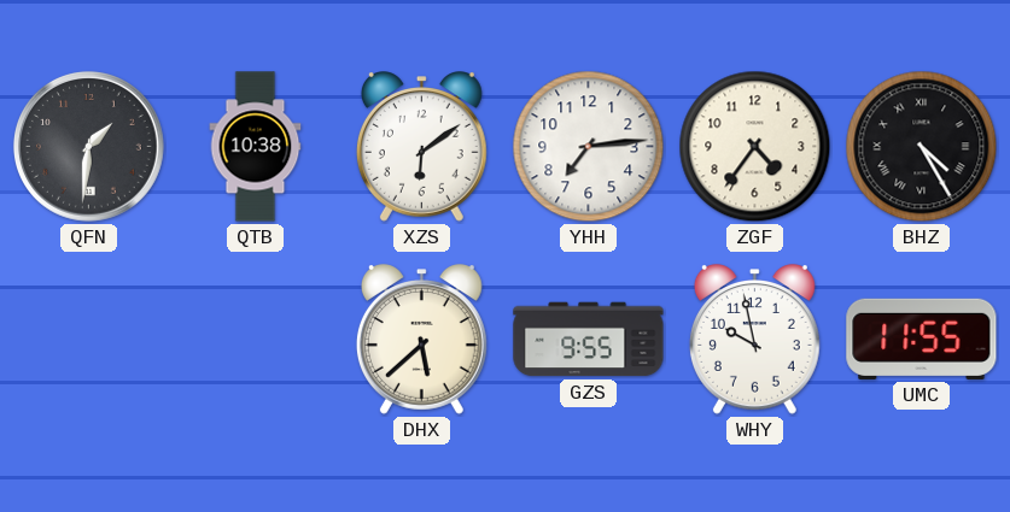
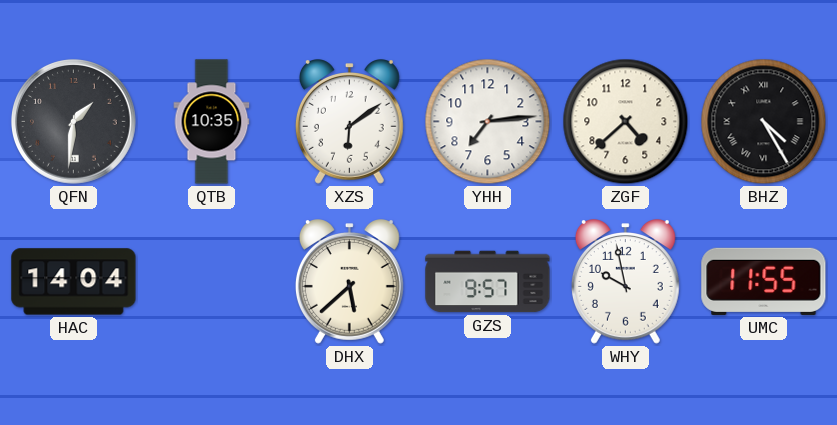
QTB: 10:38 -> 10:35 (212, 122)
ZGF: 4:36 -> 4:38 (626, 122)
HAC: none -> 14:04 (74, 282)
GZS: 9:55 -> 9:57 (488, 282)
